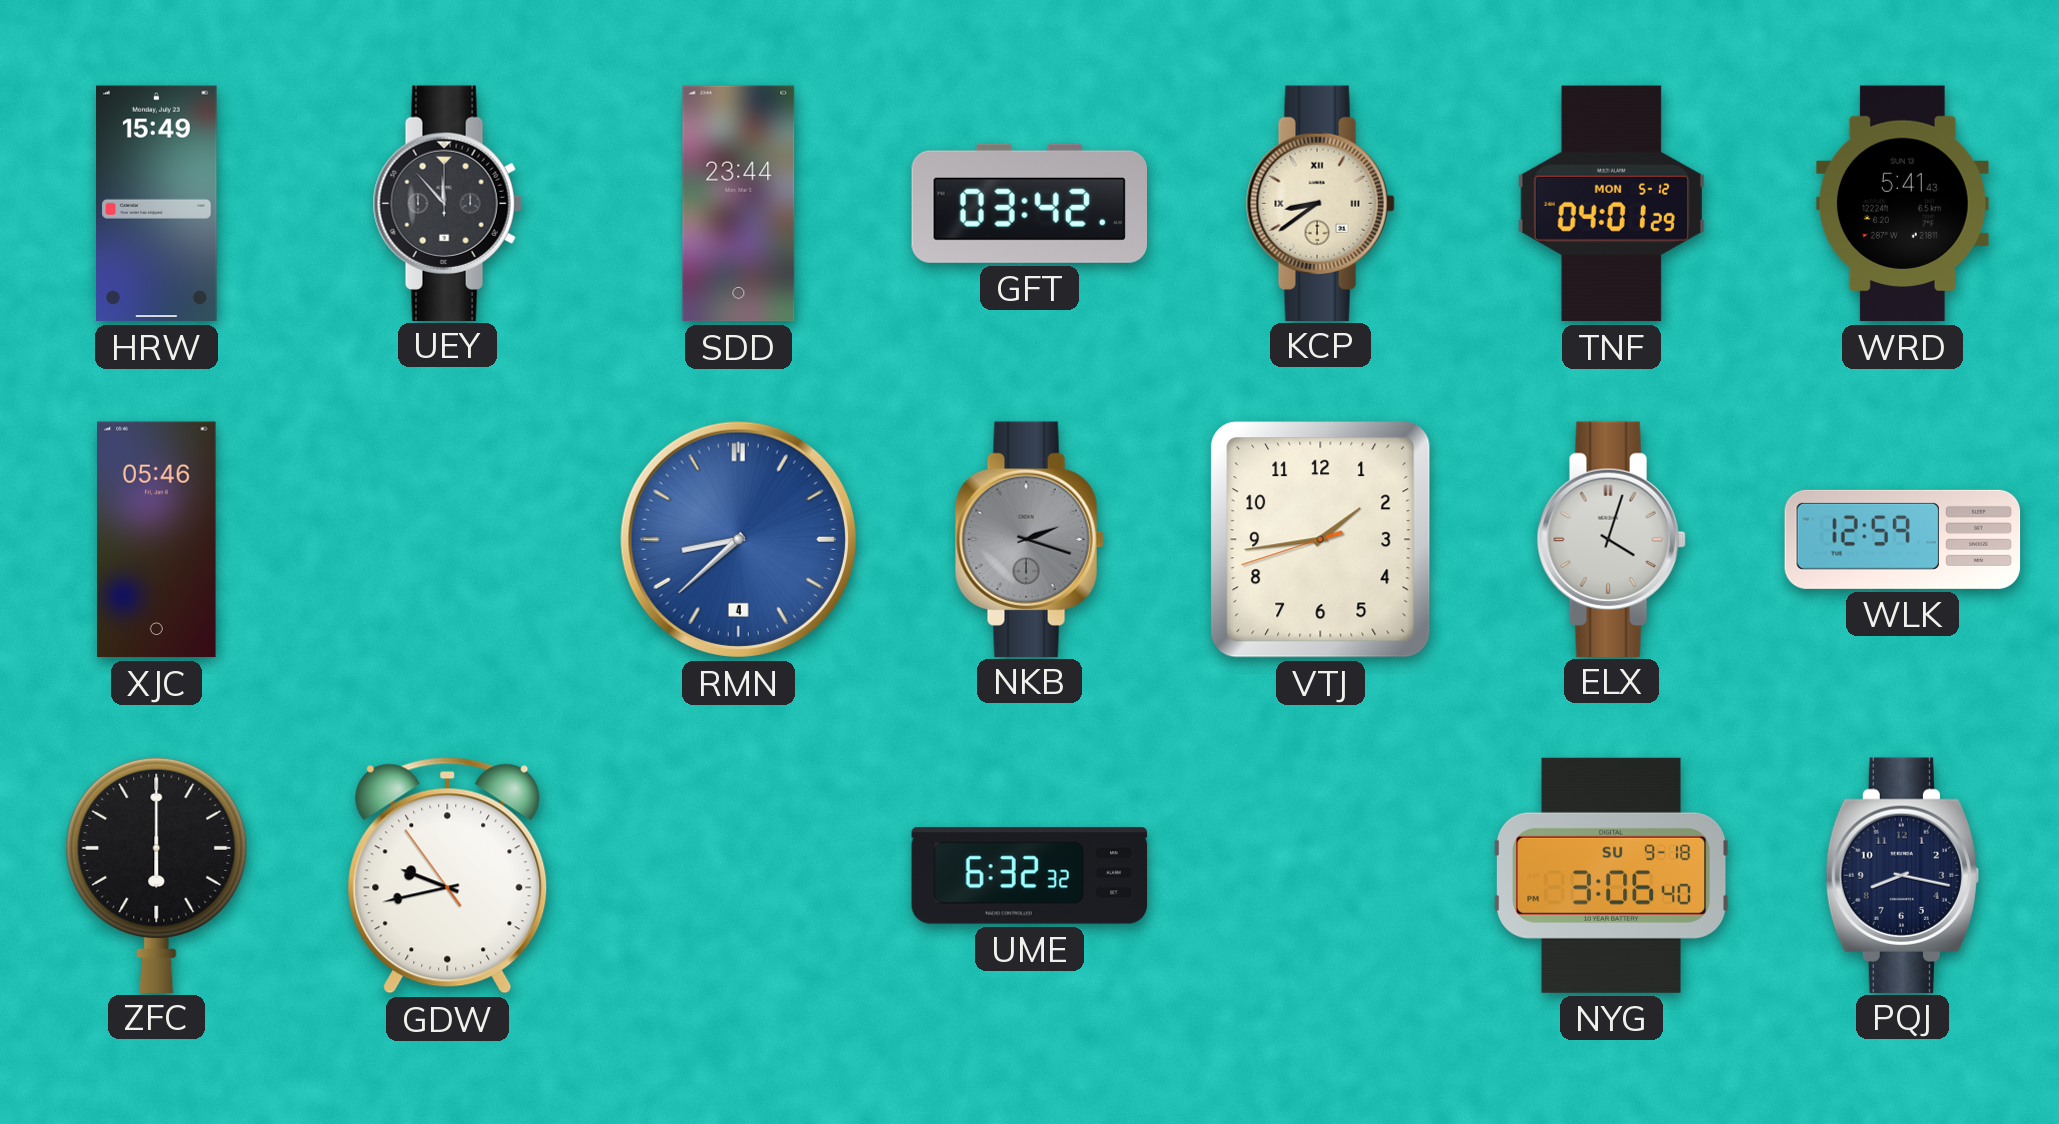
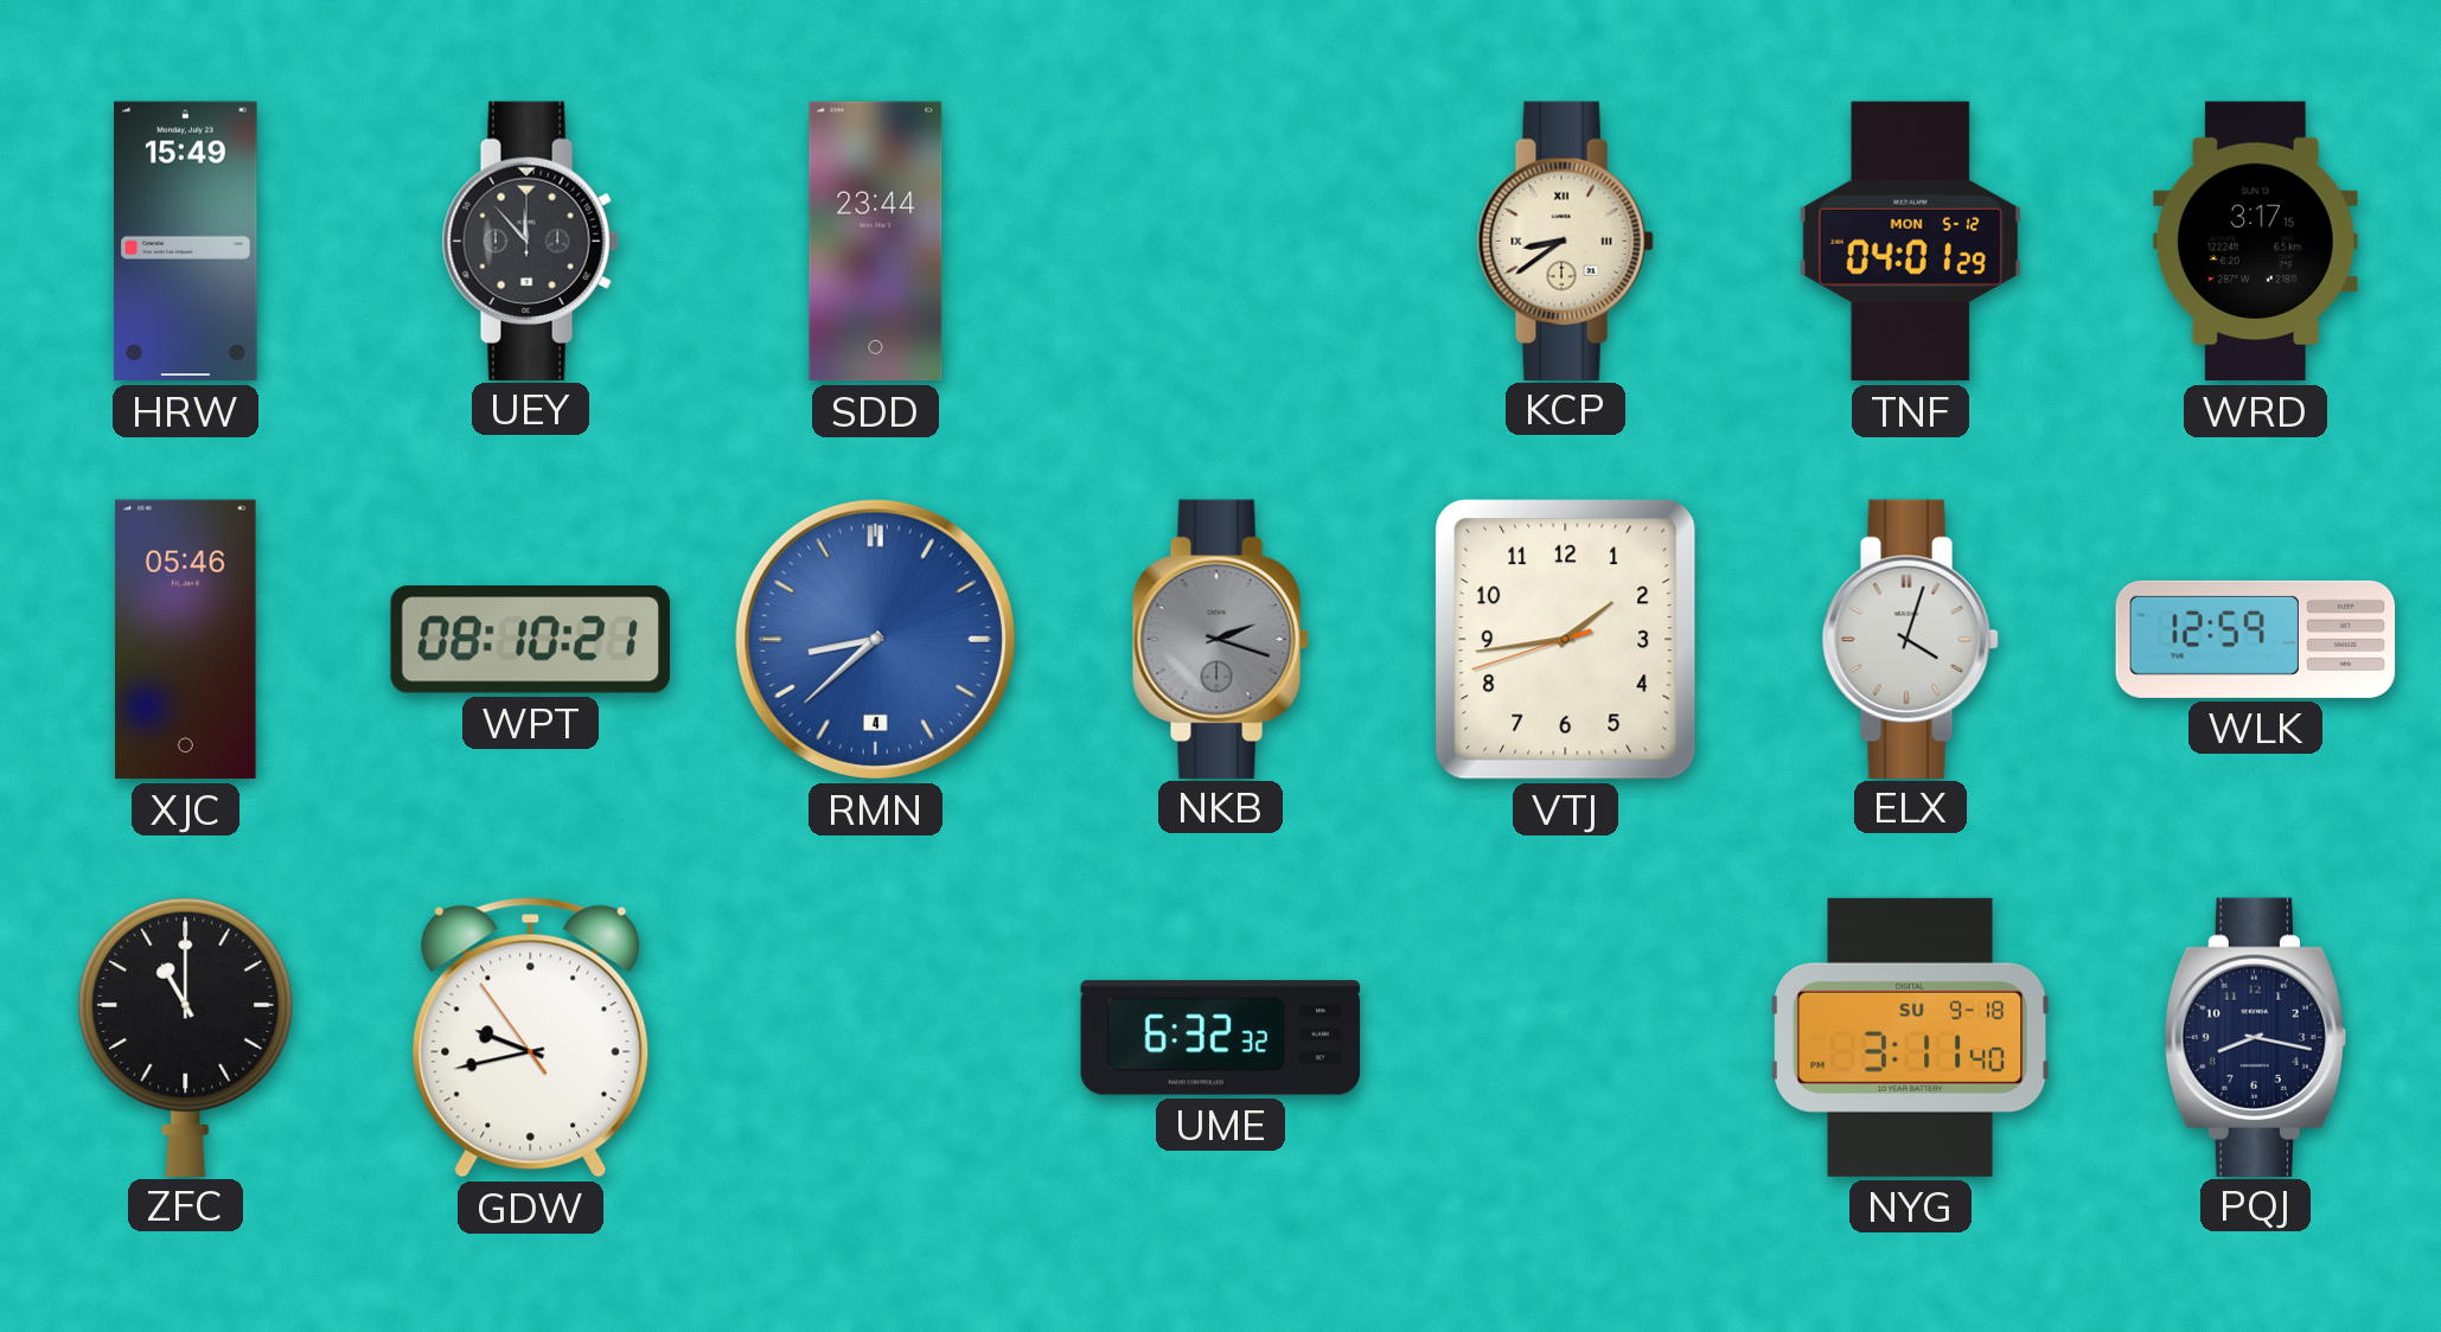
GFT: 03:42 -> none (1029, 203)
WRD: 5:41 -> 3:17 (2255, 242)
WPT: none -> 08:10 (530, 640)
ZFC: 6:00 -> 11:00 (186, 1036)
NYG: 3:06 -> 3:11 (1910, 1037)
